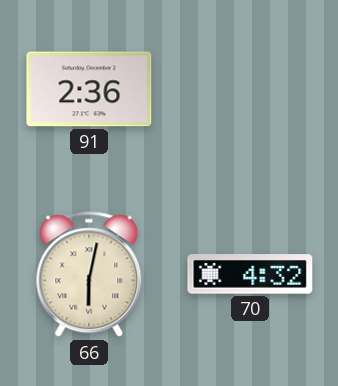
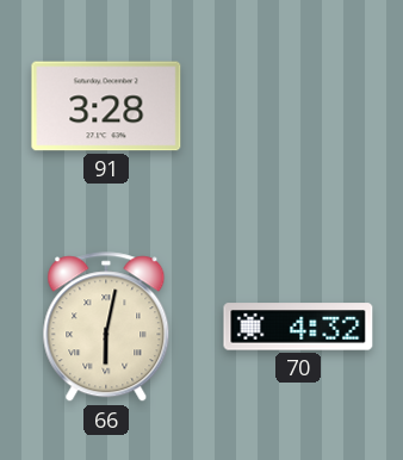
91: 2:36 -> 3:28 (106, 106)
